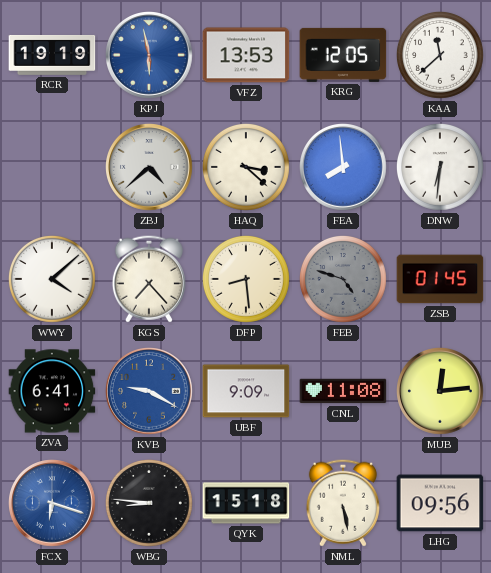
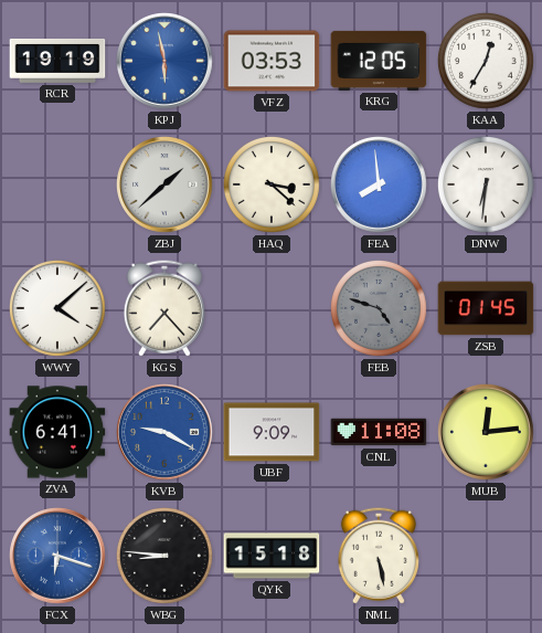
VFZ: 13:53 -> 03:53 (272, 61)
KAA: 11:38 -> 12:35 (487, 62)
ZBJ: 4:38 -> 1:38 (166, 186)
DFP: 8:29 -> none (247, 280)
LHG: 09:56 -> none (440, 503)
